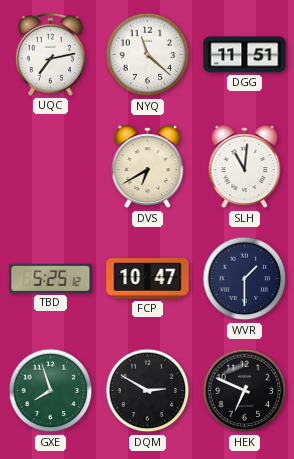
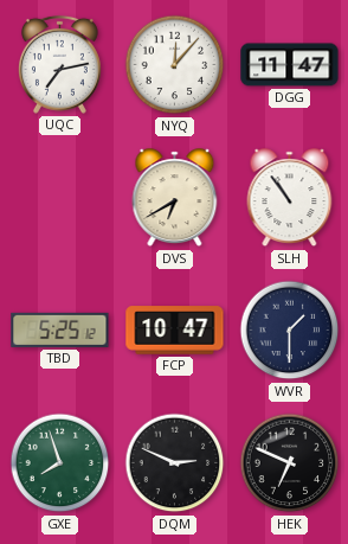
NYQ: 11:22 -> 12:07 (175, 65)
DGG: 11:51 -> 11:47 (290, 65)
SLH: 11:01 -> 10:54 (290, 198)
DQM: 2:50 -> 2:49 (175, 463)
